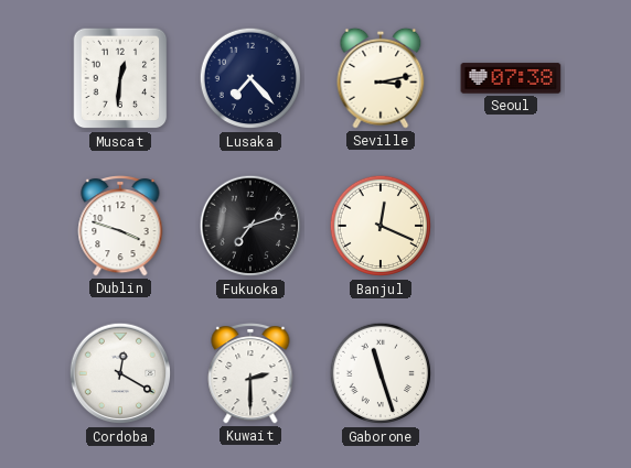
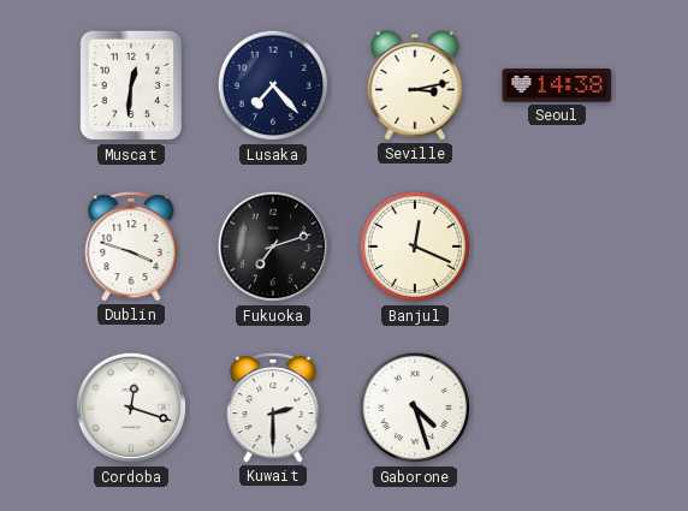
Seoul: 07:38 -> 14:38 (557, 85)
Cordoba: 12:20 -> 12:18 (131, 408)
Gaborone: 11:27 -> 4:27 (415, 408)
